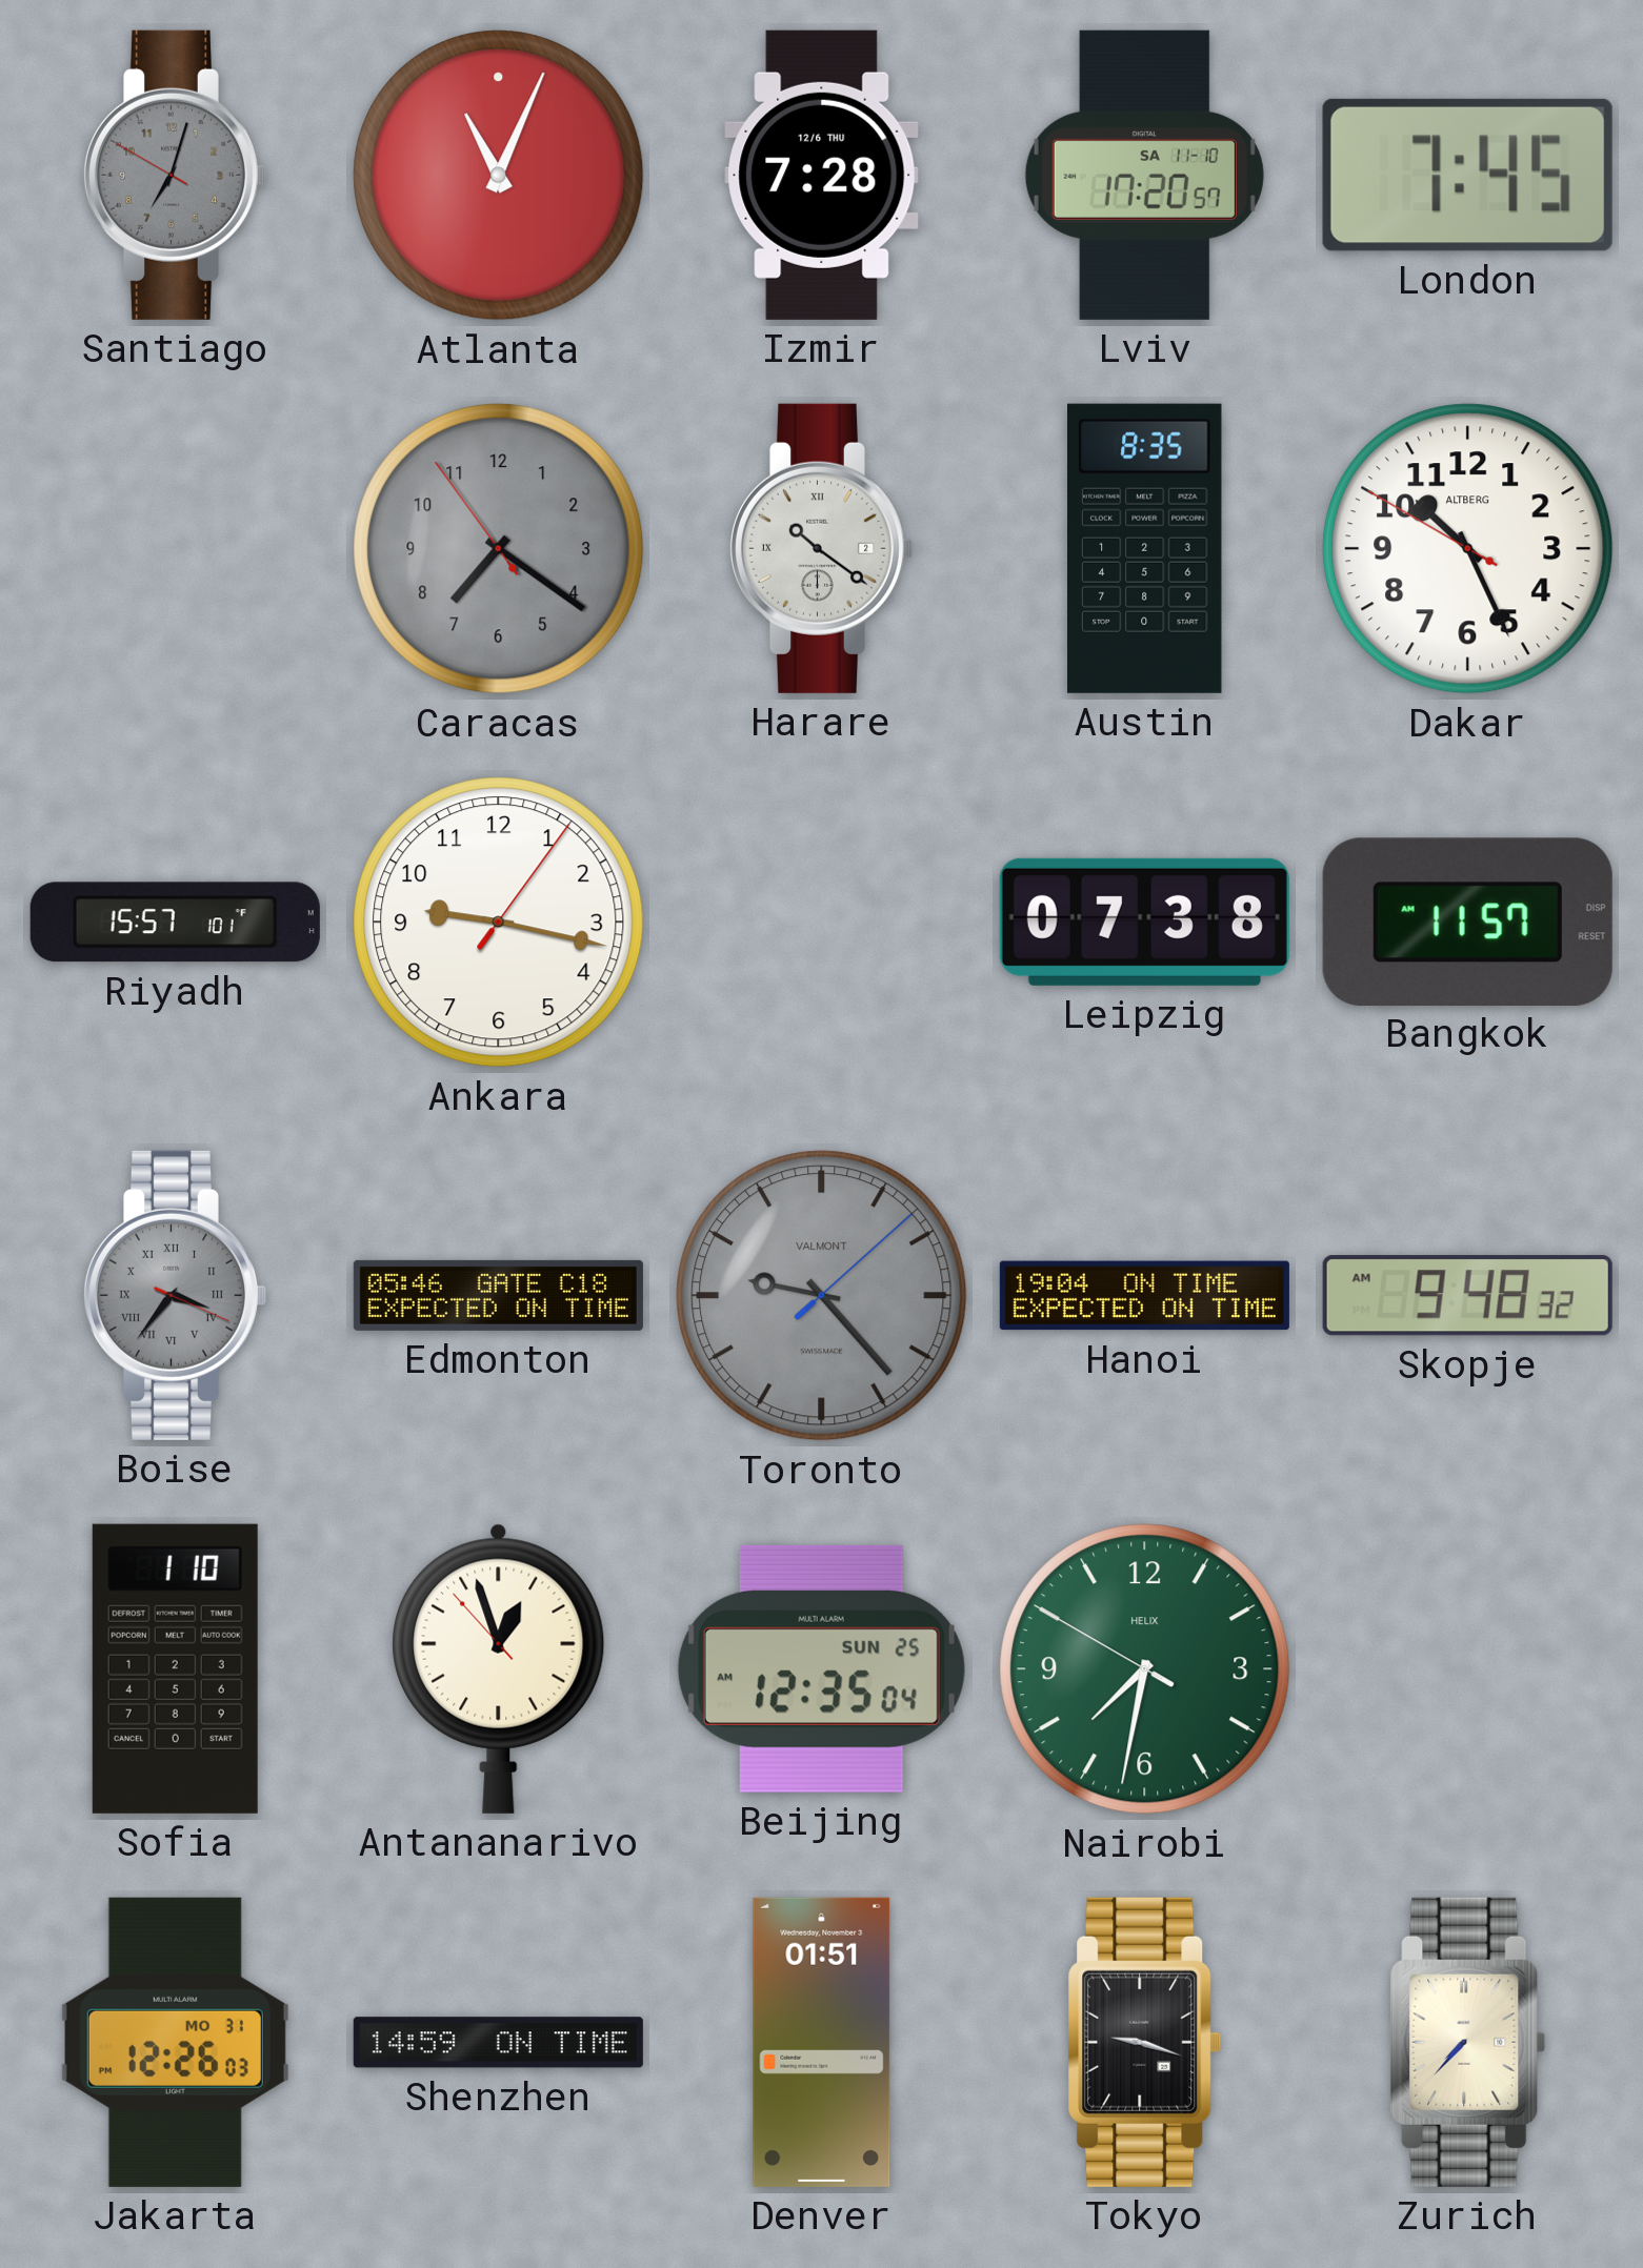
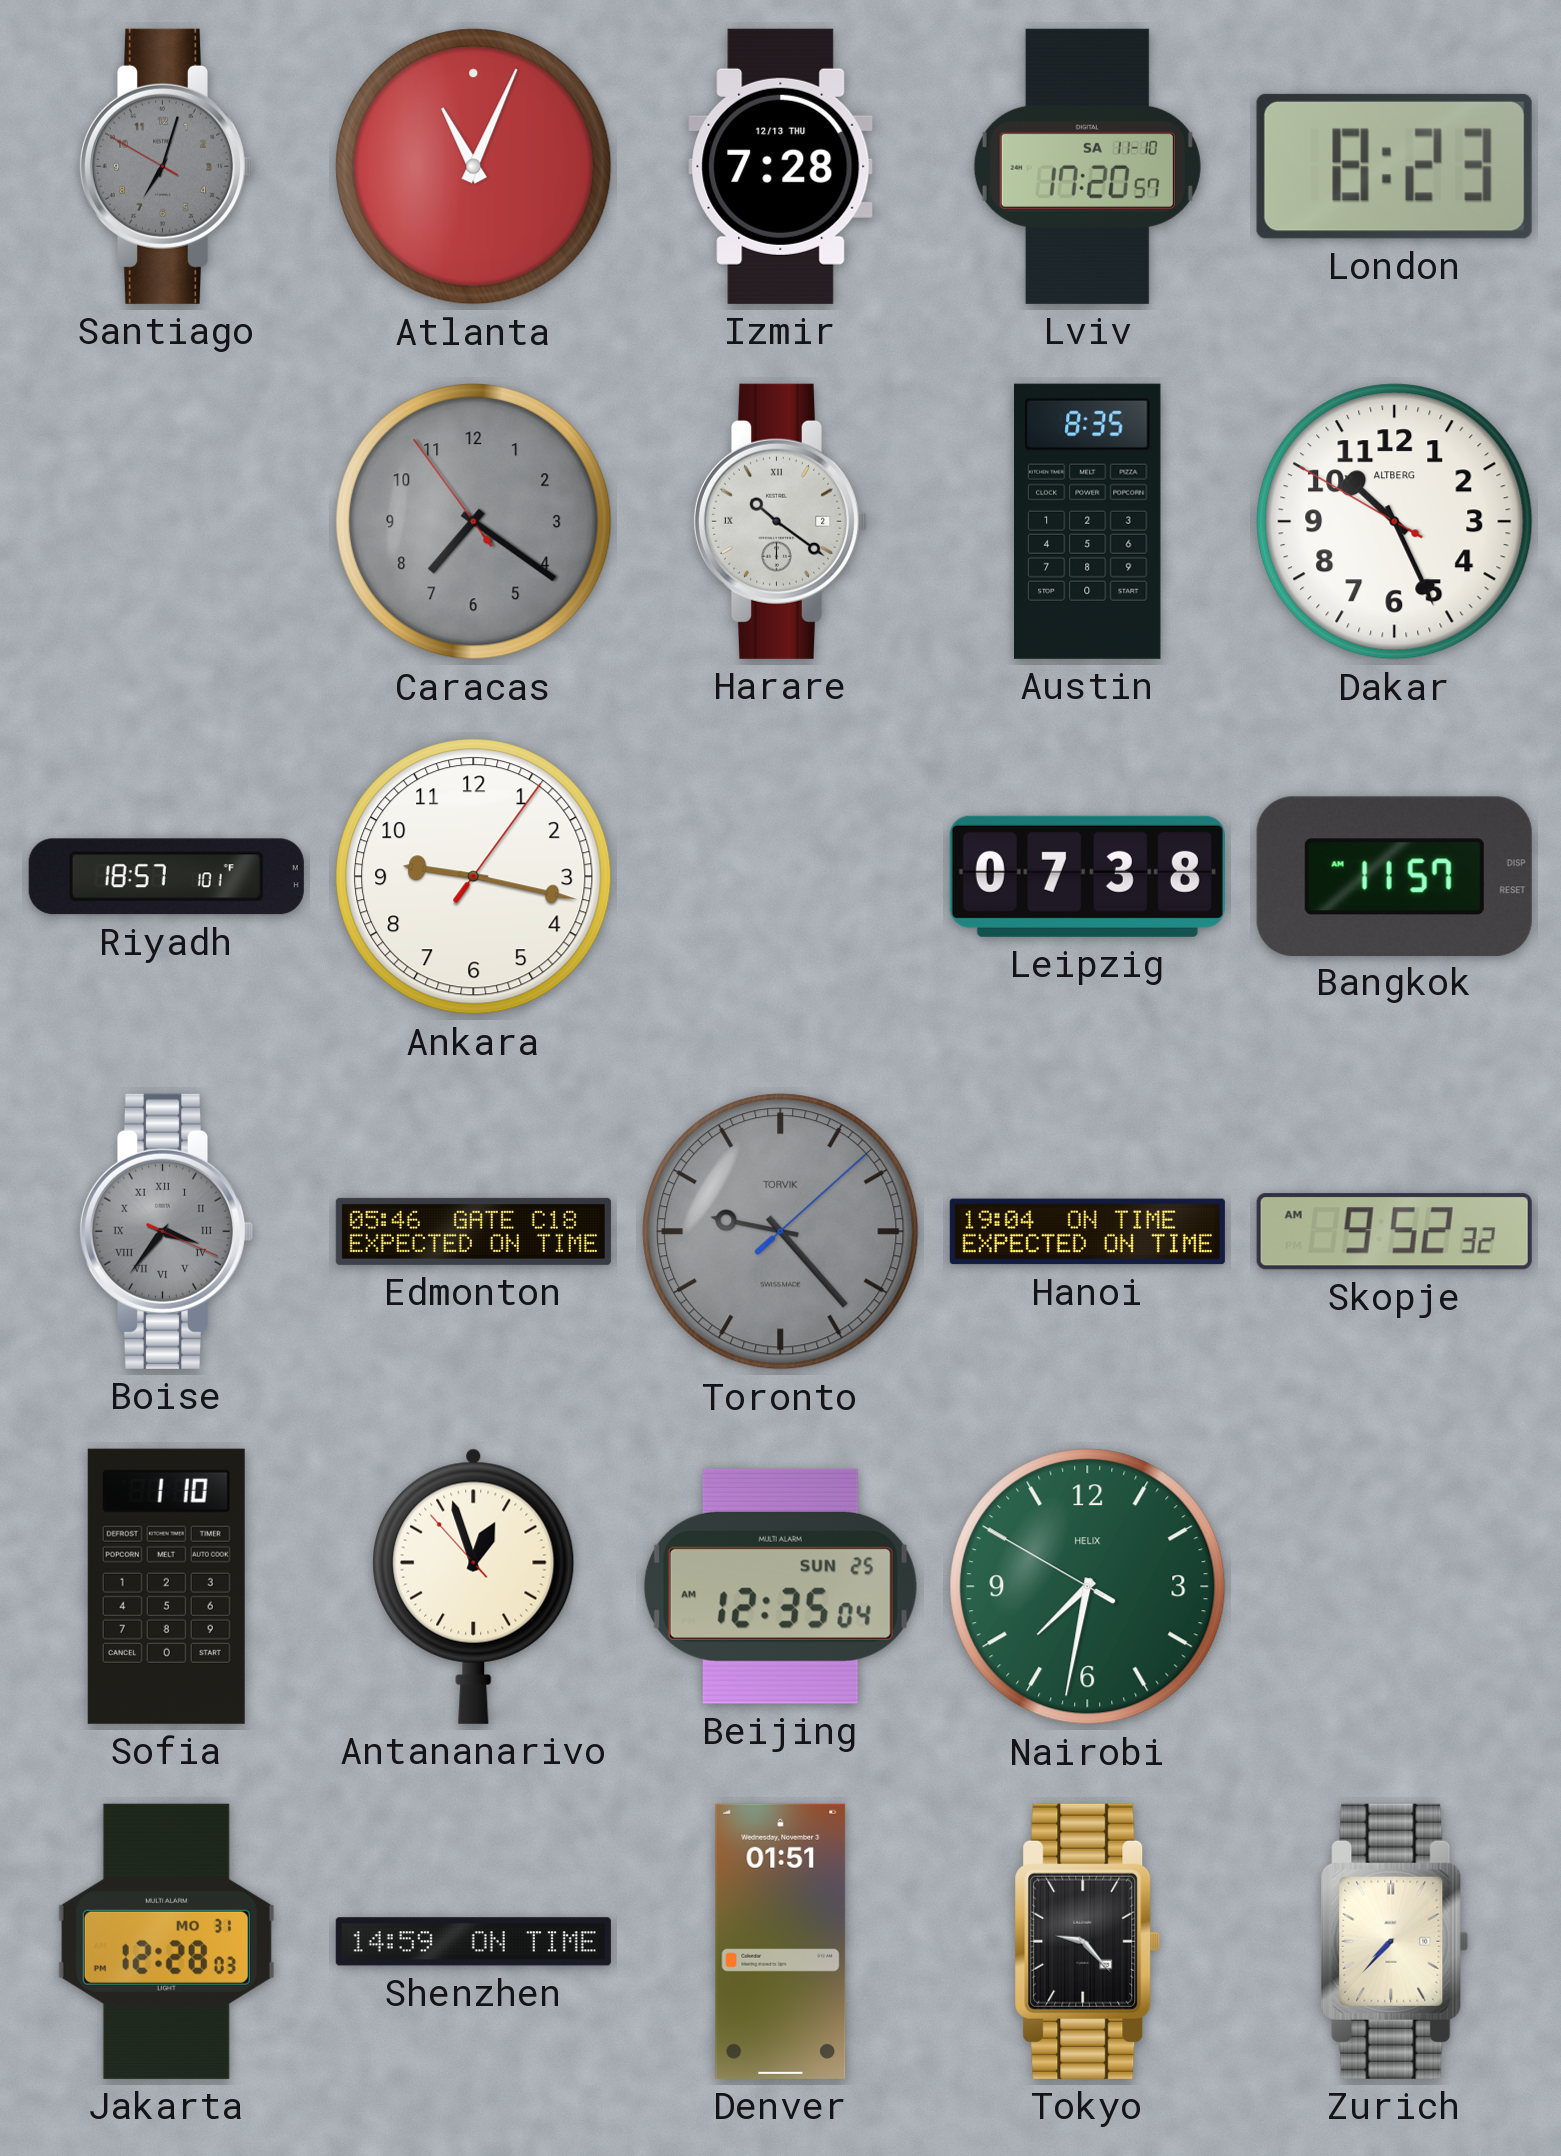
Izmir date: 12/6 THU -> 12/13 THU (781, 166)
London: 7:45 -> 8:23 (1394, 166)
Riyadh: 15:57 -> 18:57 (166, 877)
Toronto brand: VALMONT -> TORVIK (781, 1232)
Skopje: 9:48 -> 9:52 (1394, 1232)
Jakarta: 12:26 -> 12:28 (166, 1941)
Tokyo: 9:18 -> 9:23 (1088, 1941)
